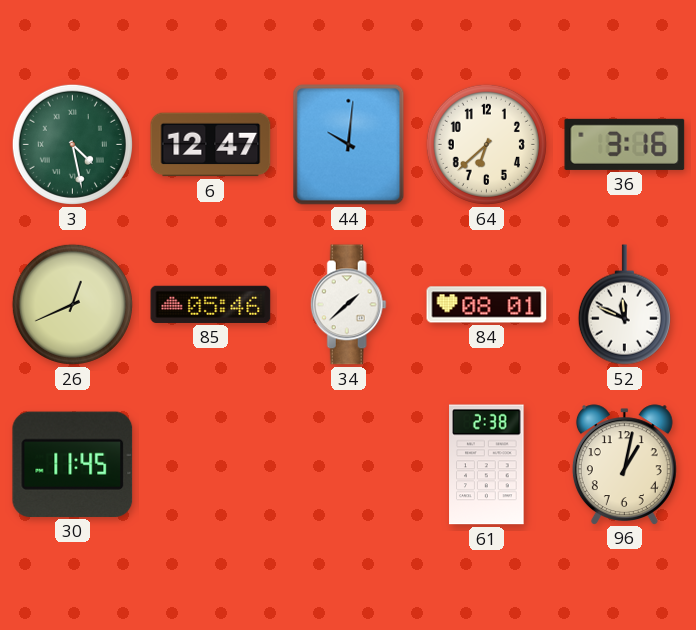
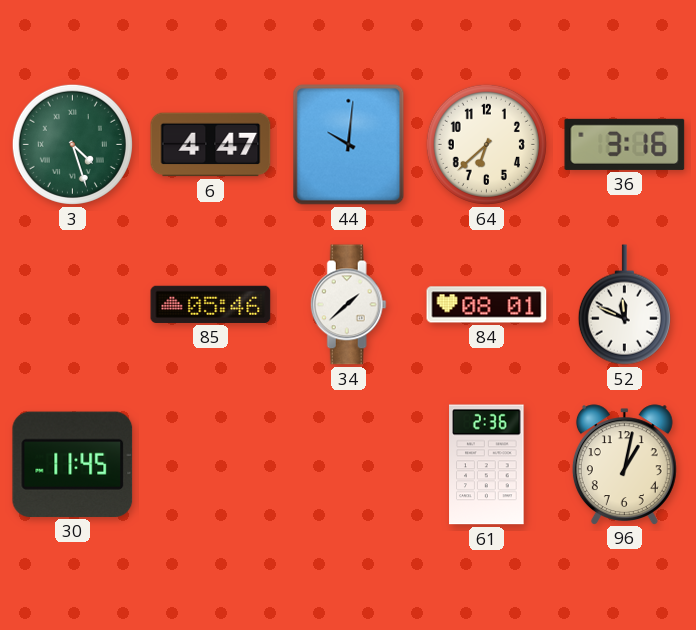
3: 4:28 -> 4:27 (72, 144)
6: 12:47 -> 4:47 (211, 145)
26: 12:41 -> none (72, 304)
61: 2:38 -> 2:36 (487, 465)
